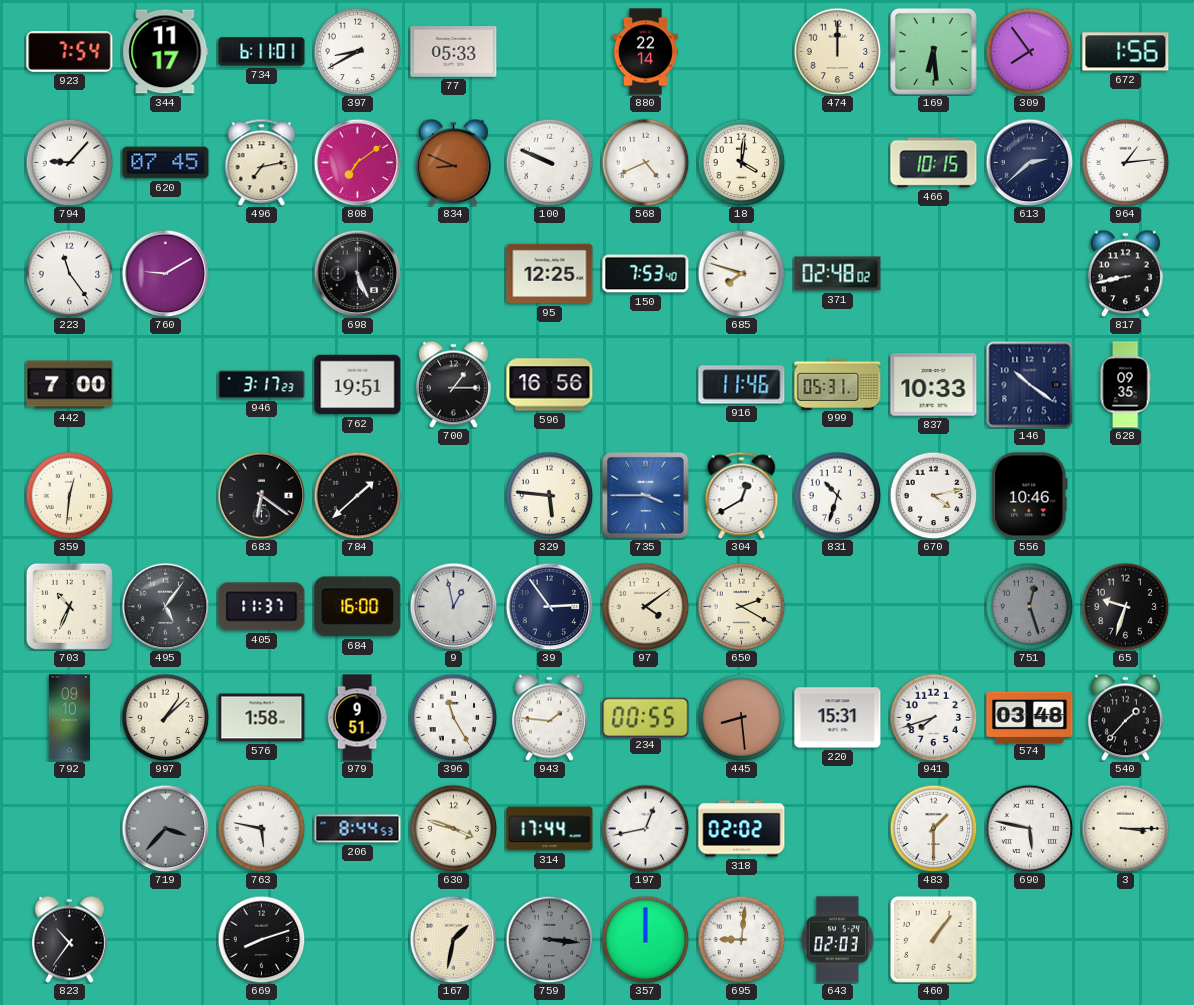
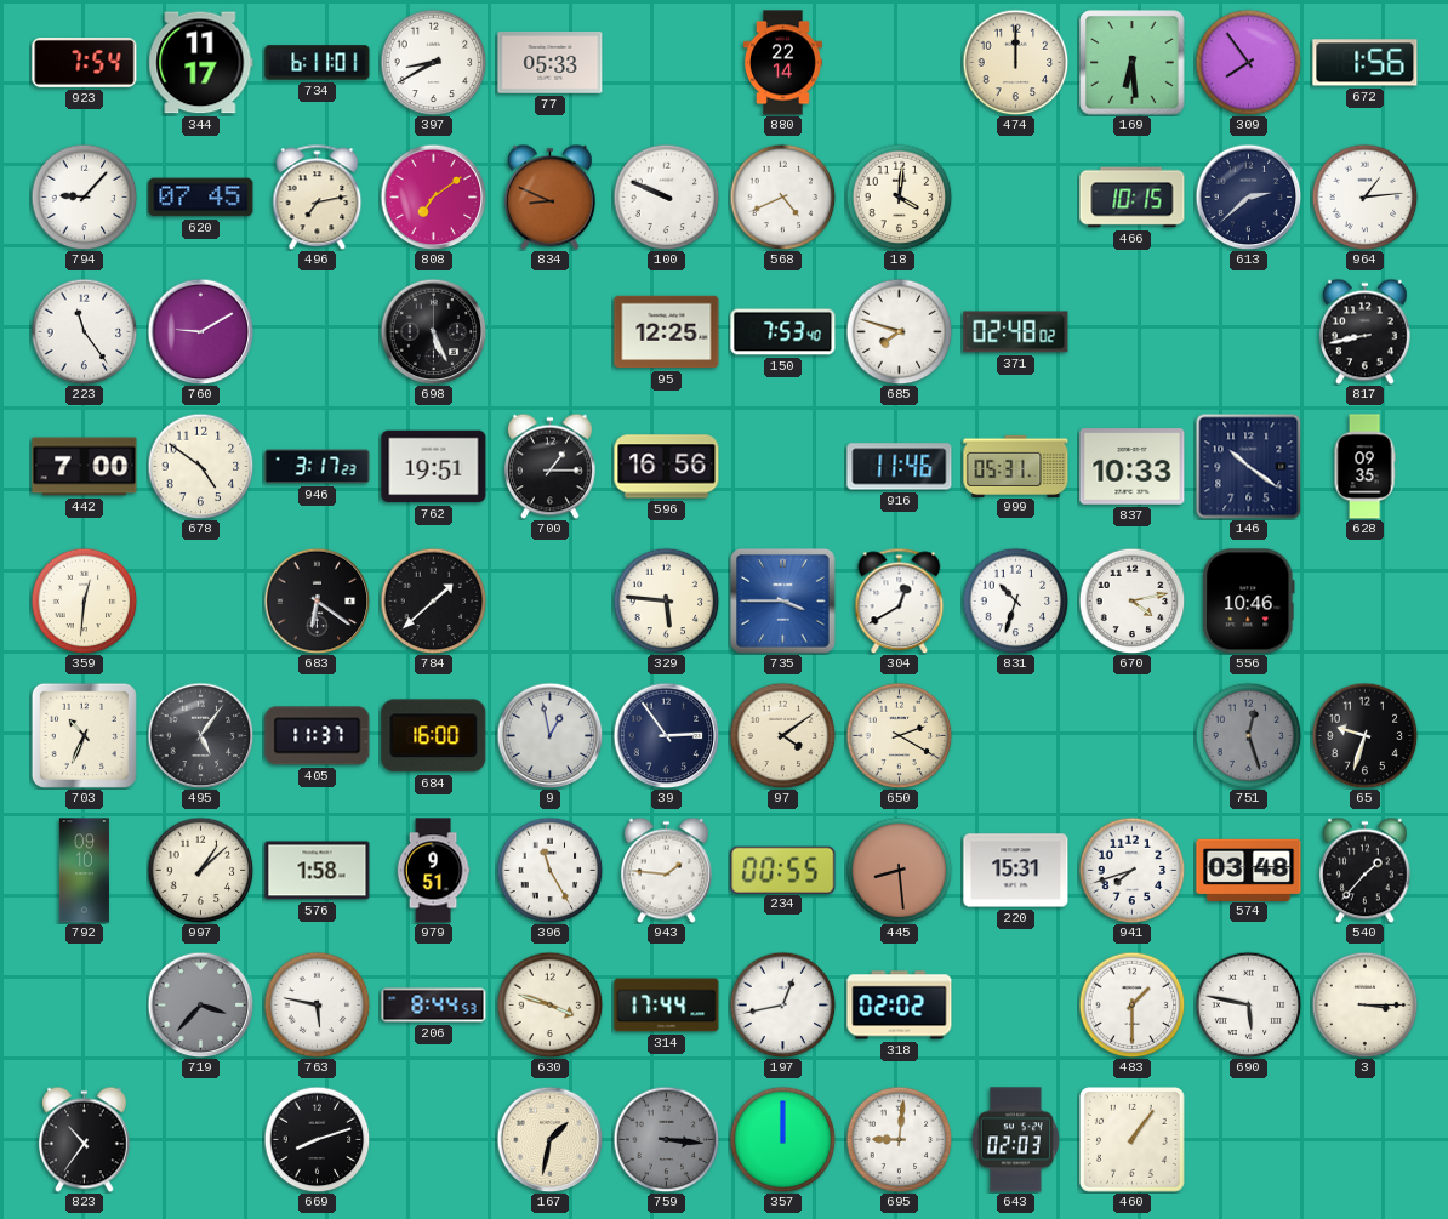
678: none -> 4:51 (200, 466)
